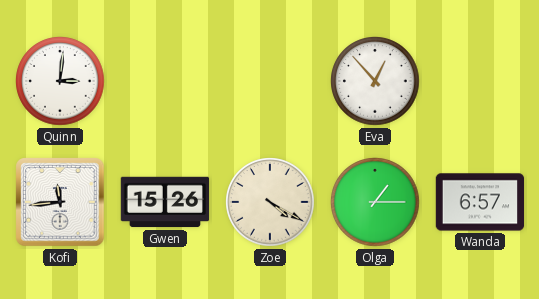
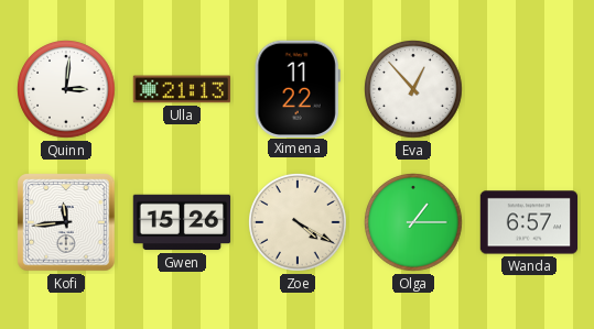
Ulla: none -> 21:13 (181, 89)
Ximena: none -> 11:22 (298, 88)
